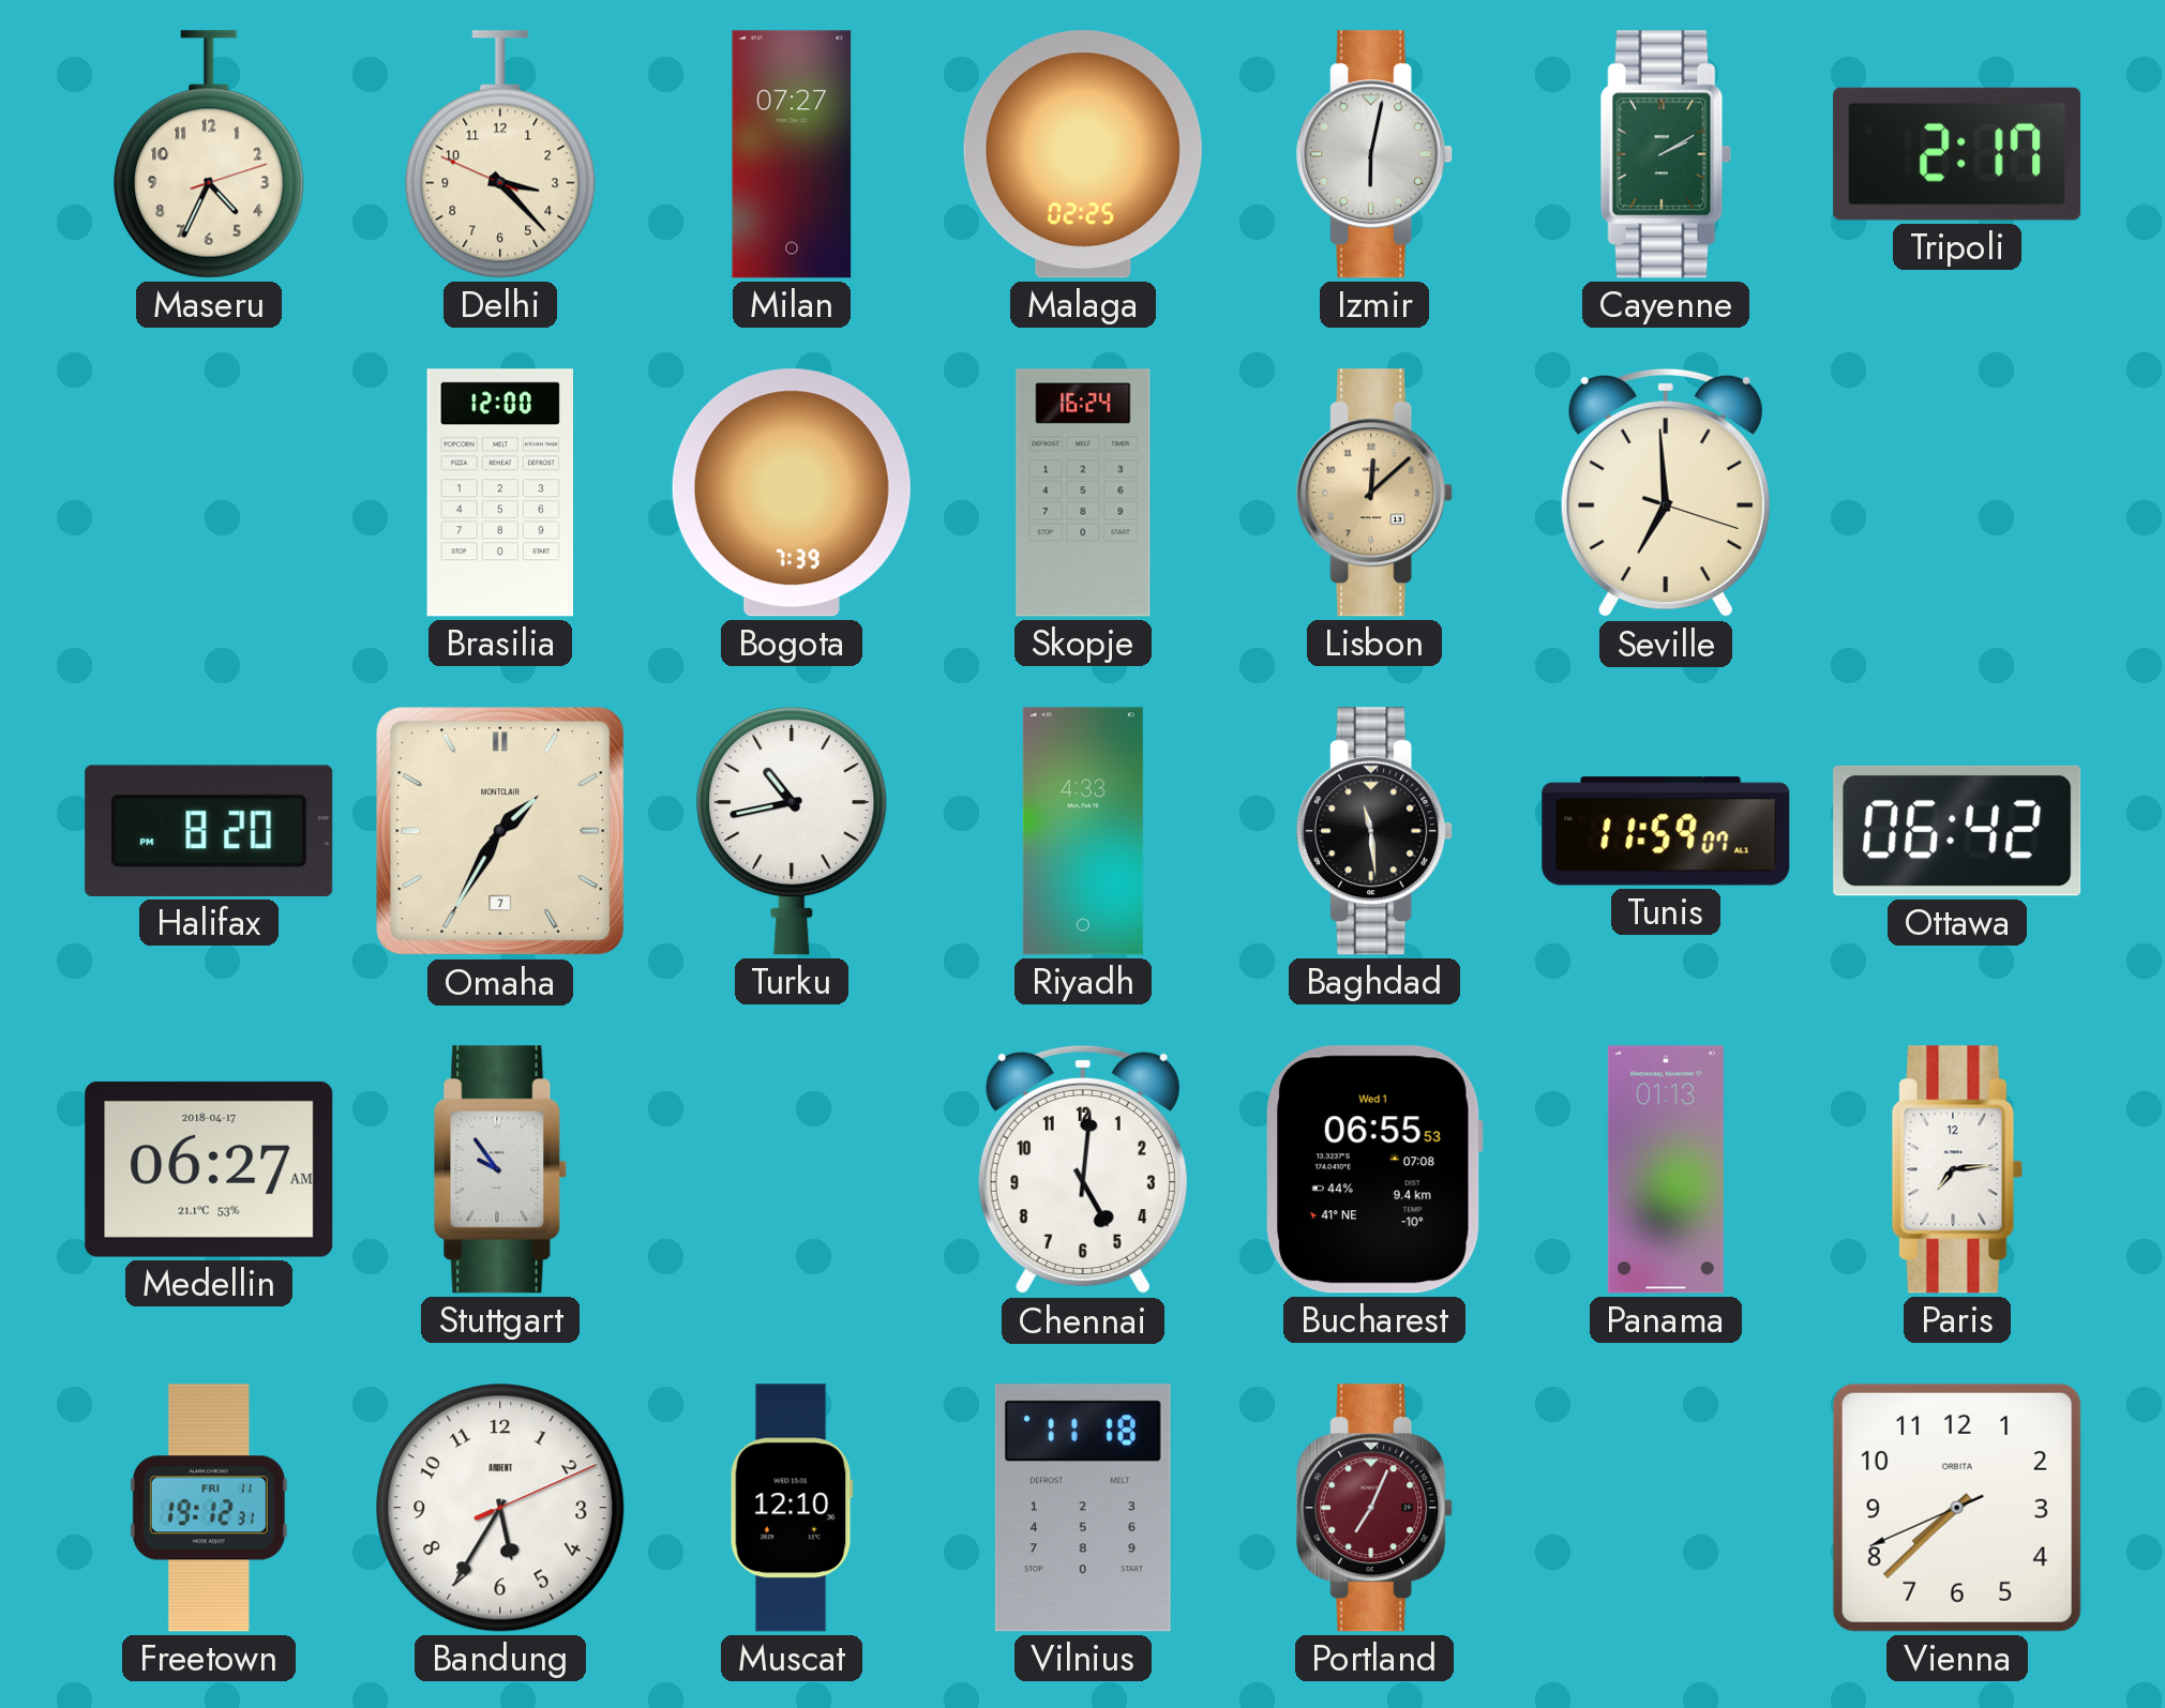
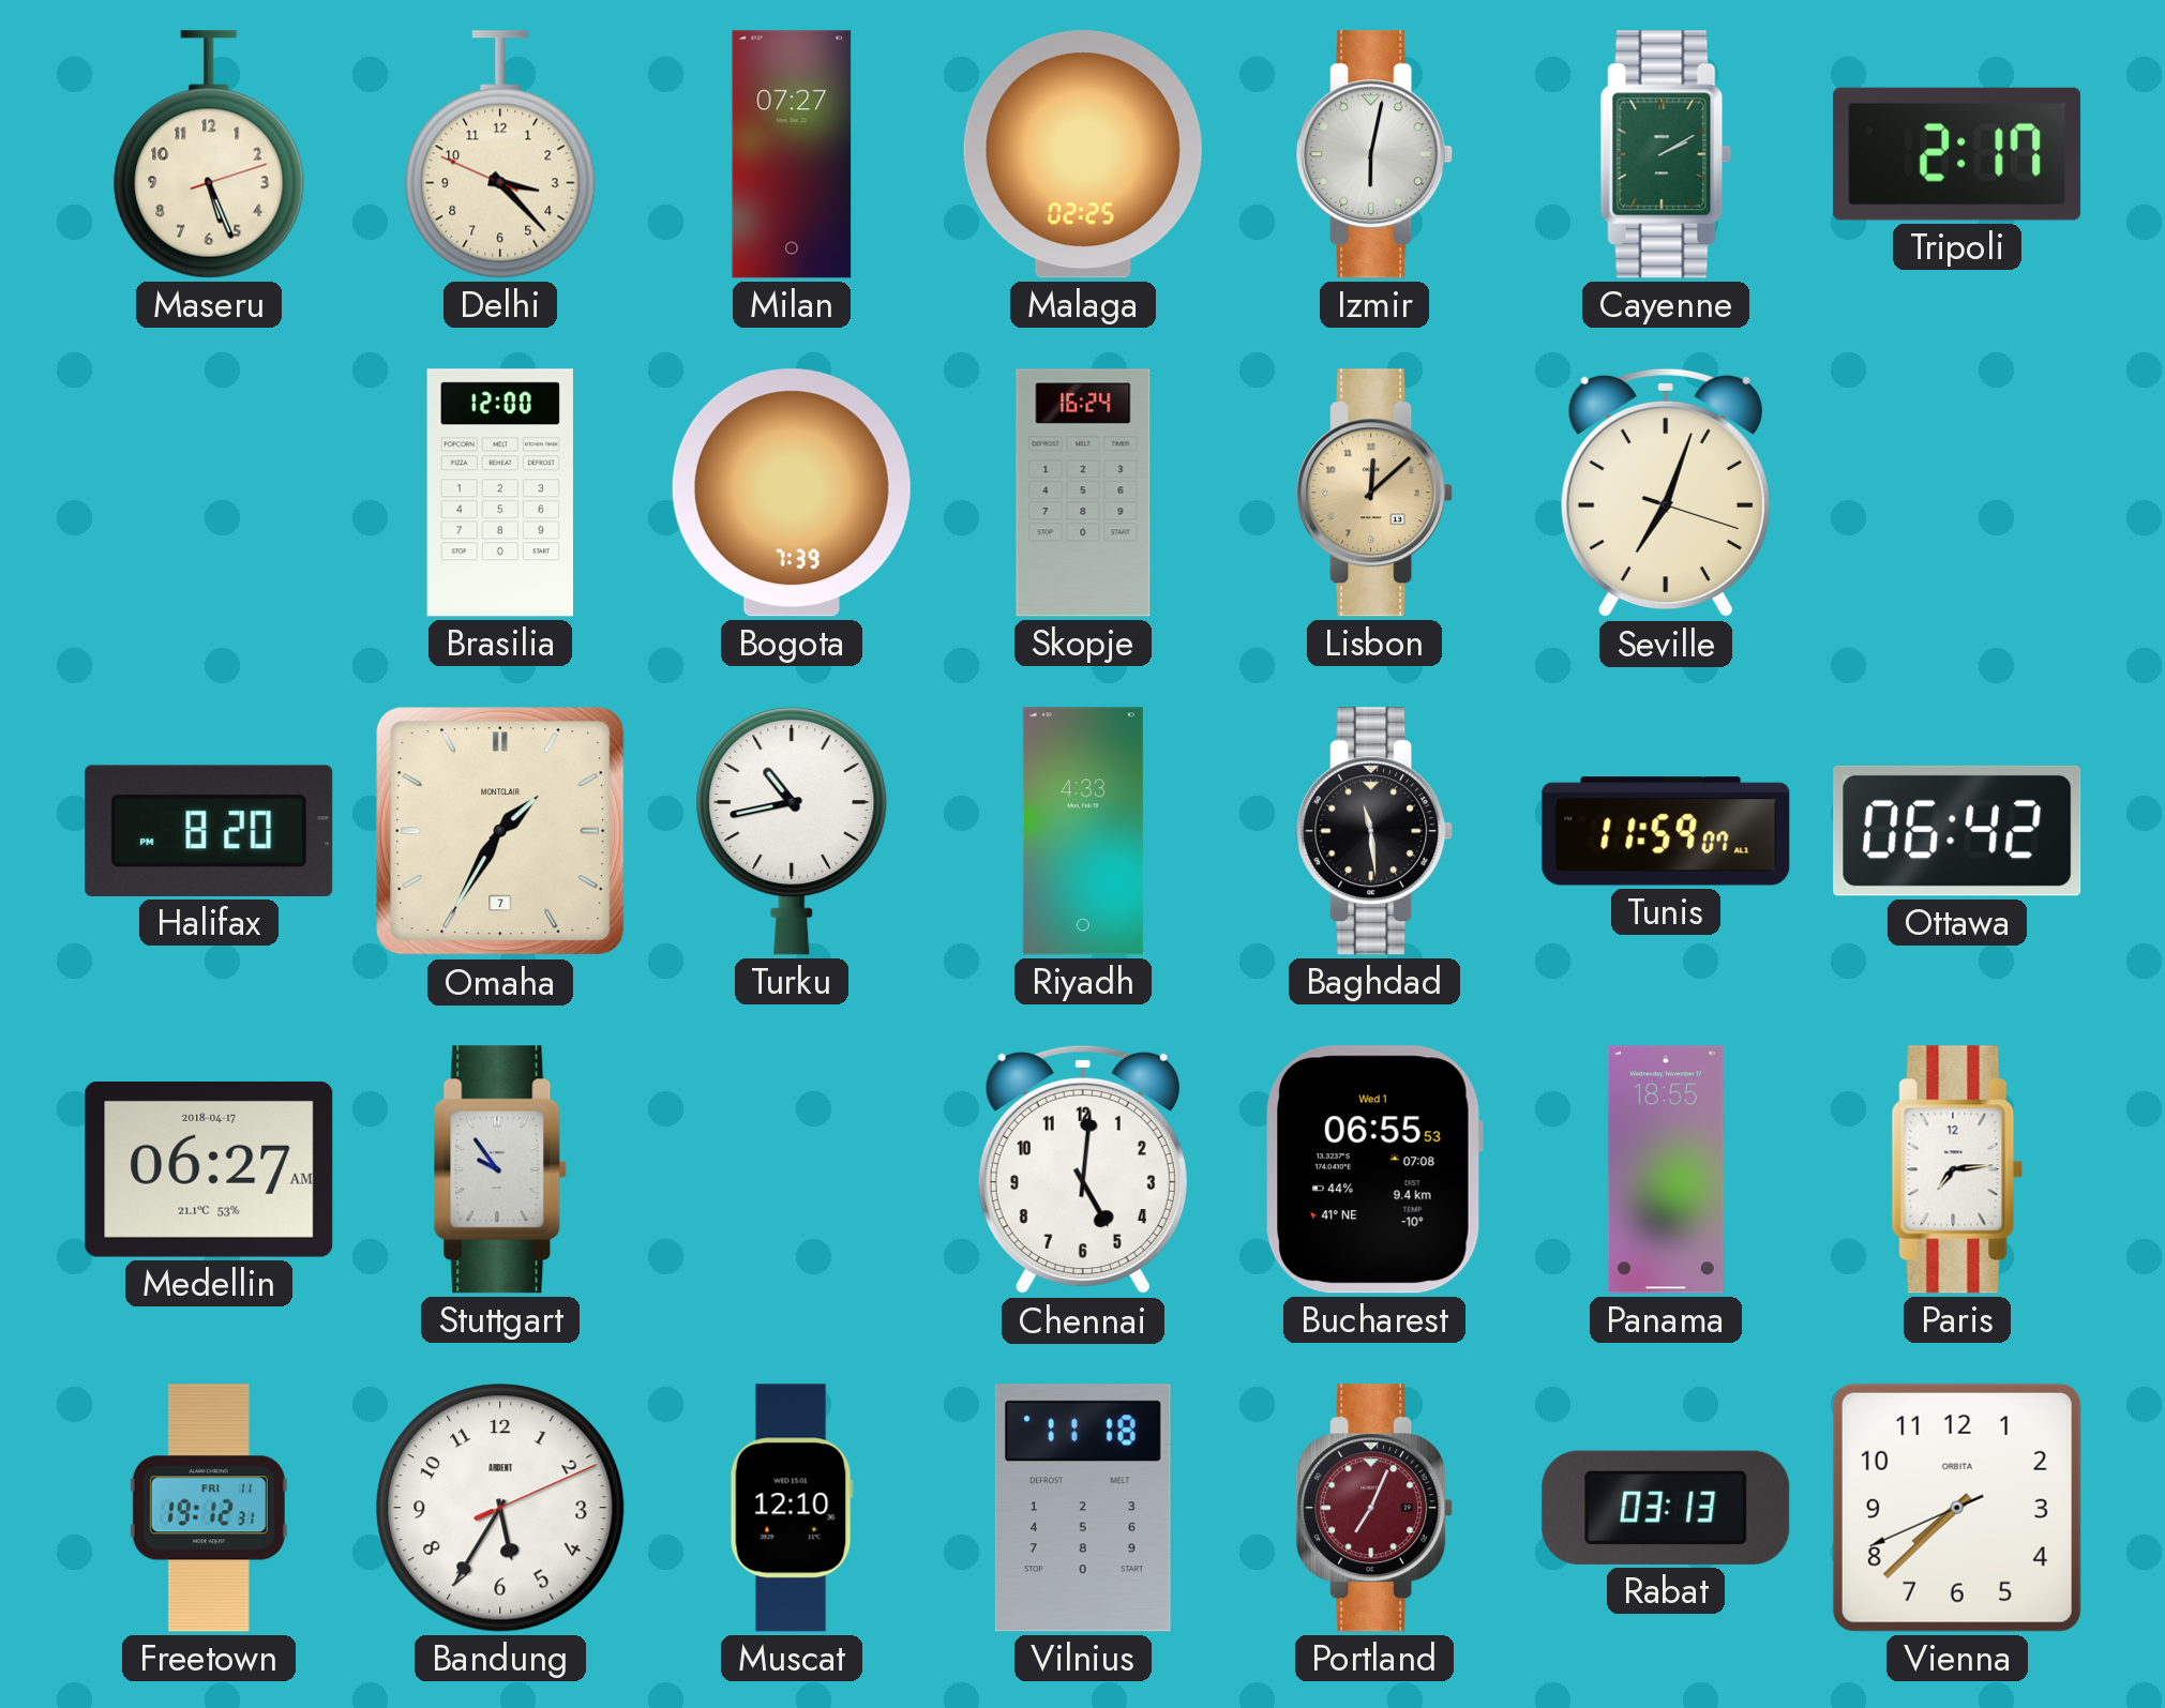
Maseru: 4:34 -> 5:26 (209, 154)
Seville: 6:59 -> 7:03 (1666, 493)
Panama: 01:13 -> 18:55 (1666, 1169)
Rabat: none -> 03:13 (1666, 1508)
